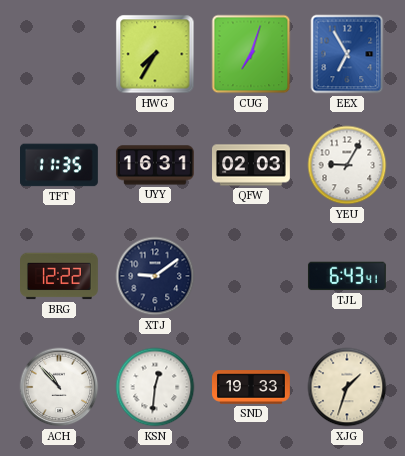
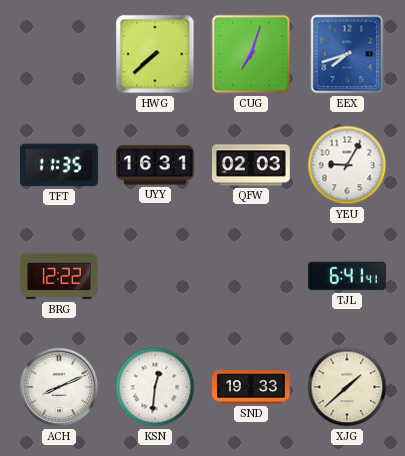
HWG: 7:35 -> 7:38 (155, 54)
EEX: 6:55 -> 7:42 (347, 54)
XTJ: 9:09 -> none (155, 276)
TJL: 6:43 -> 6:41 (347, 276)
ACH: 10:53 -> 8:11 (59, 387)
XJG: 1:33 -> 1:38 (347, 387)
